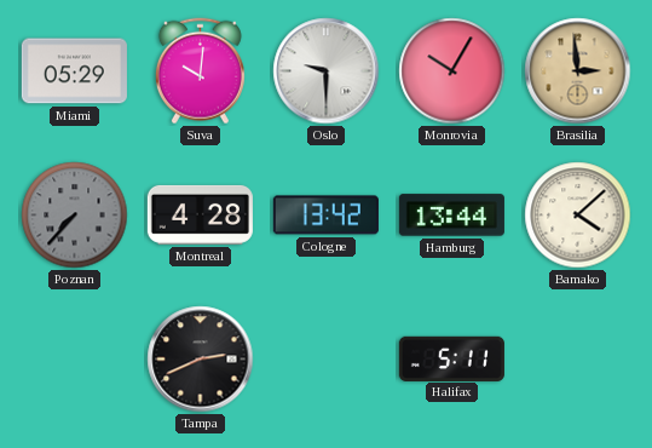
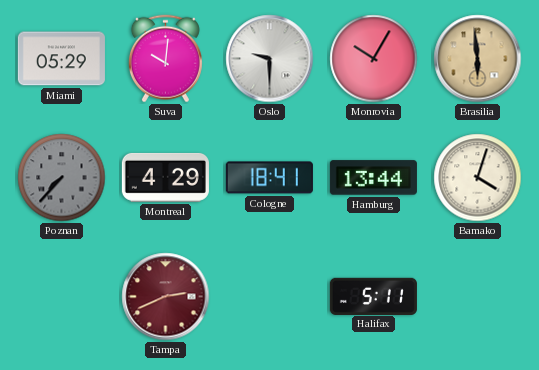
Brasilia: 2:59 -> 5:59 (478, 59)
Montreal: 4:28 -> 4:29 (165, 177)
Cologne: 13:42 -> 18:41 (269, 178)
Bamako: 4:08 -> 4:03 (478, 178)
Tampa dial: black -> burgundy (166, 297)
